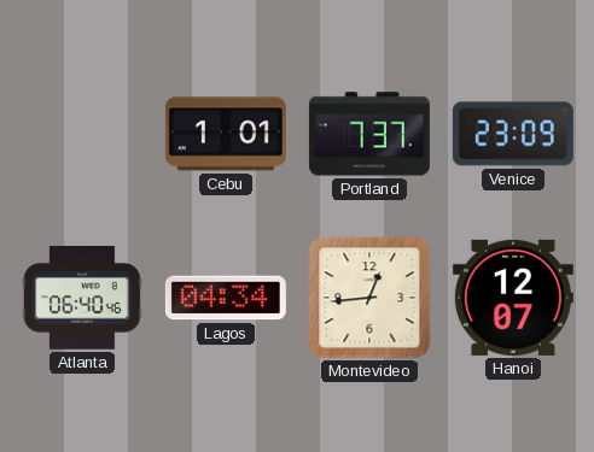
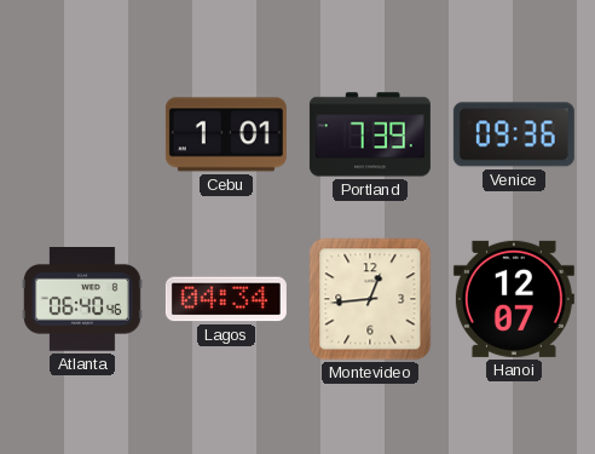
Portland: 7:37 -> 7:39 (370, 134)
Venice: 23:09 -> 09:36 (514, 134)
